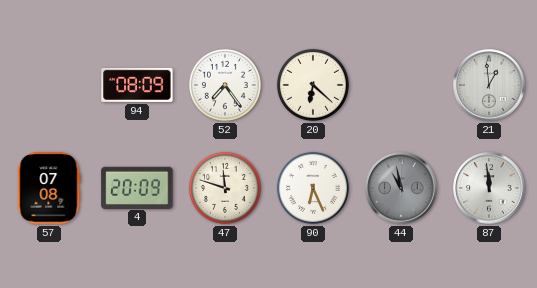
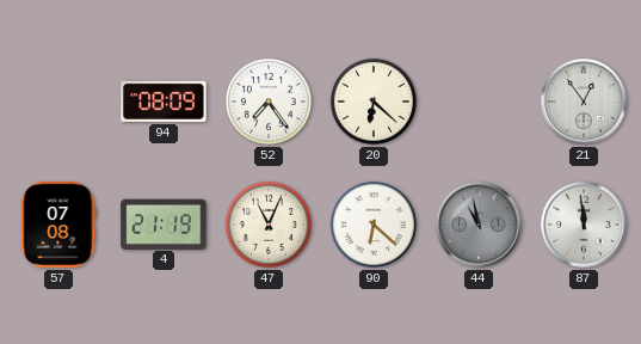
21: 12:59 -> 12:54 (584, 102)
4: 20:09 -> 21:19 (164, 223)
47: 11:48 -> 11:04 (269, 225)
90: 6:26 -> 6:22 (374, 225)
